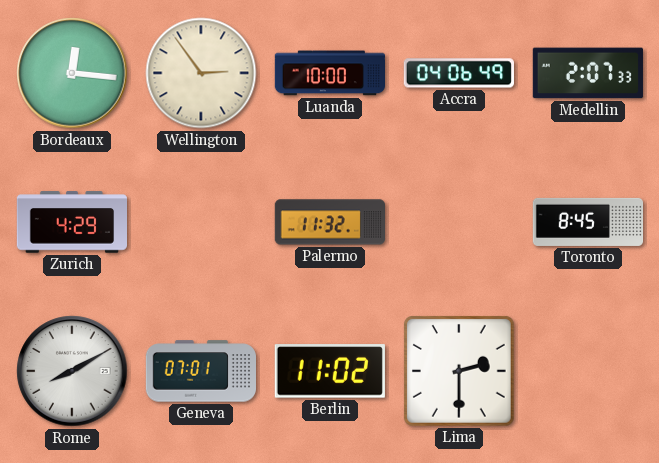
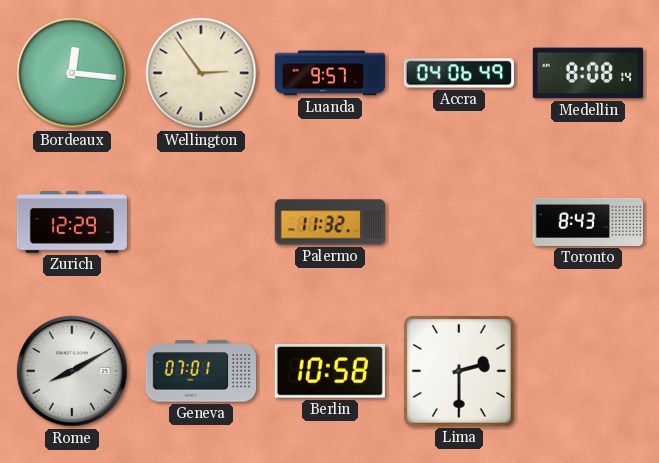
Luanda: 10:00 -> 9:57 (329, 73)
Medellin: 2:07 -> 8:08 (588, 73)
Zurich: 4:29 -> 12:29 (71, 222)
Toronto: 8:45 -> 8:43 (588, 222)
Berlin: 11:02 -> 10:58 (330, 371)
